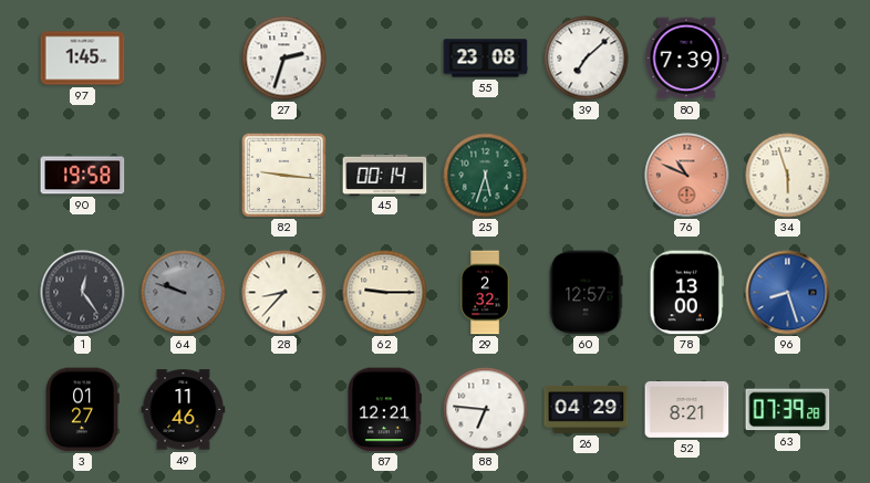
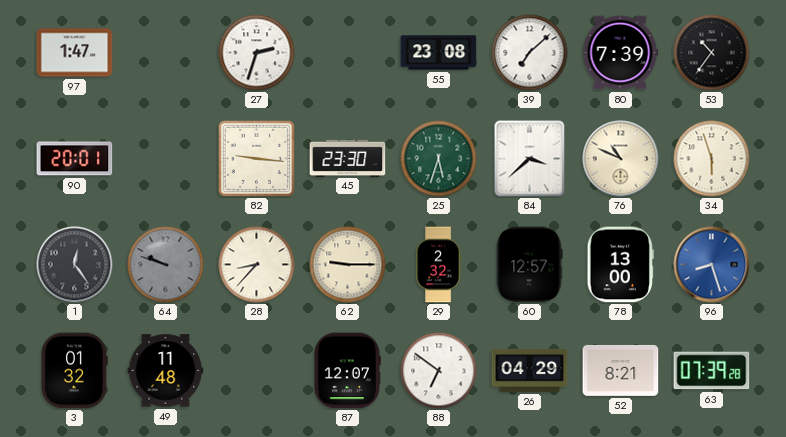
97: 1:45 -> 1:47 (75, 53)
53: none -> 10:36 (712, 53)
90: 19:58 -> 20:01 (75, 159)
45: 00:14 -> 23:30 (348, 158)
84: none -> 3:38 (530, 159)
76 dial: salmon -> cream (621, 159)
3: 01:27 -> 01:32 (74, 371)
49: 11:46 -> 11:48 (166, 371)
87: 12:21 -> 12:07 (347, 371)
88: 6:46 -> 6:51 (439, 371)
